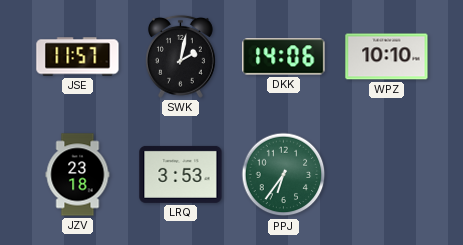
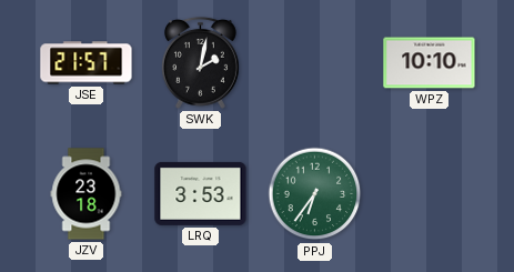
JSE: 11:57 -> 21:57 (87, 63)
DKK: 14:06 -> none (284, 57)
